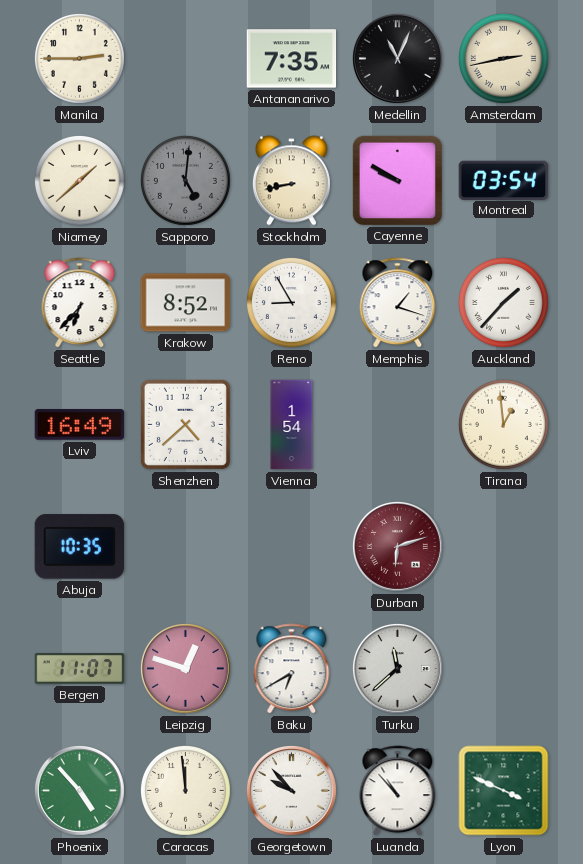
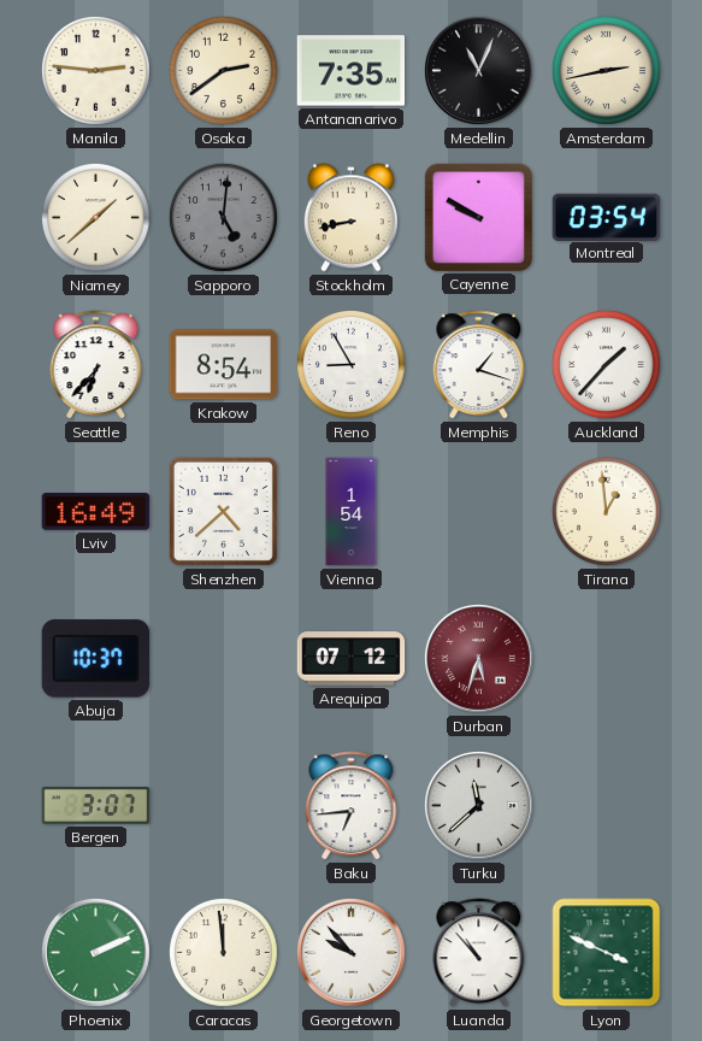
Manila: 2:45 -> 2:46 (95, 70)
Osaka: none -> 2:39 (223, 70)
Krakow: 8:52 -> 8:54 (224, 365)
Abuja: 10:35 -> 10:37 (95, 659)
Arequipa: none -> 07:12 (352, 659)
Durban: 6:12 -> 5:33 (478, 658)
Bergen: 11:07 -> 3:07 (96, 806)
Leipzig: 12:48 -> none (185, 668)
Baku: 6:40 -> 6:44 (352, 806)
Phoenix: 4:53 -> 2:11 (95, 952)
